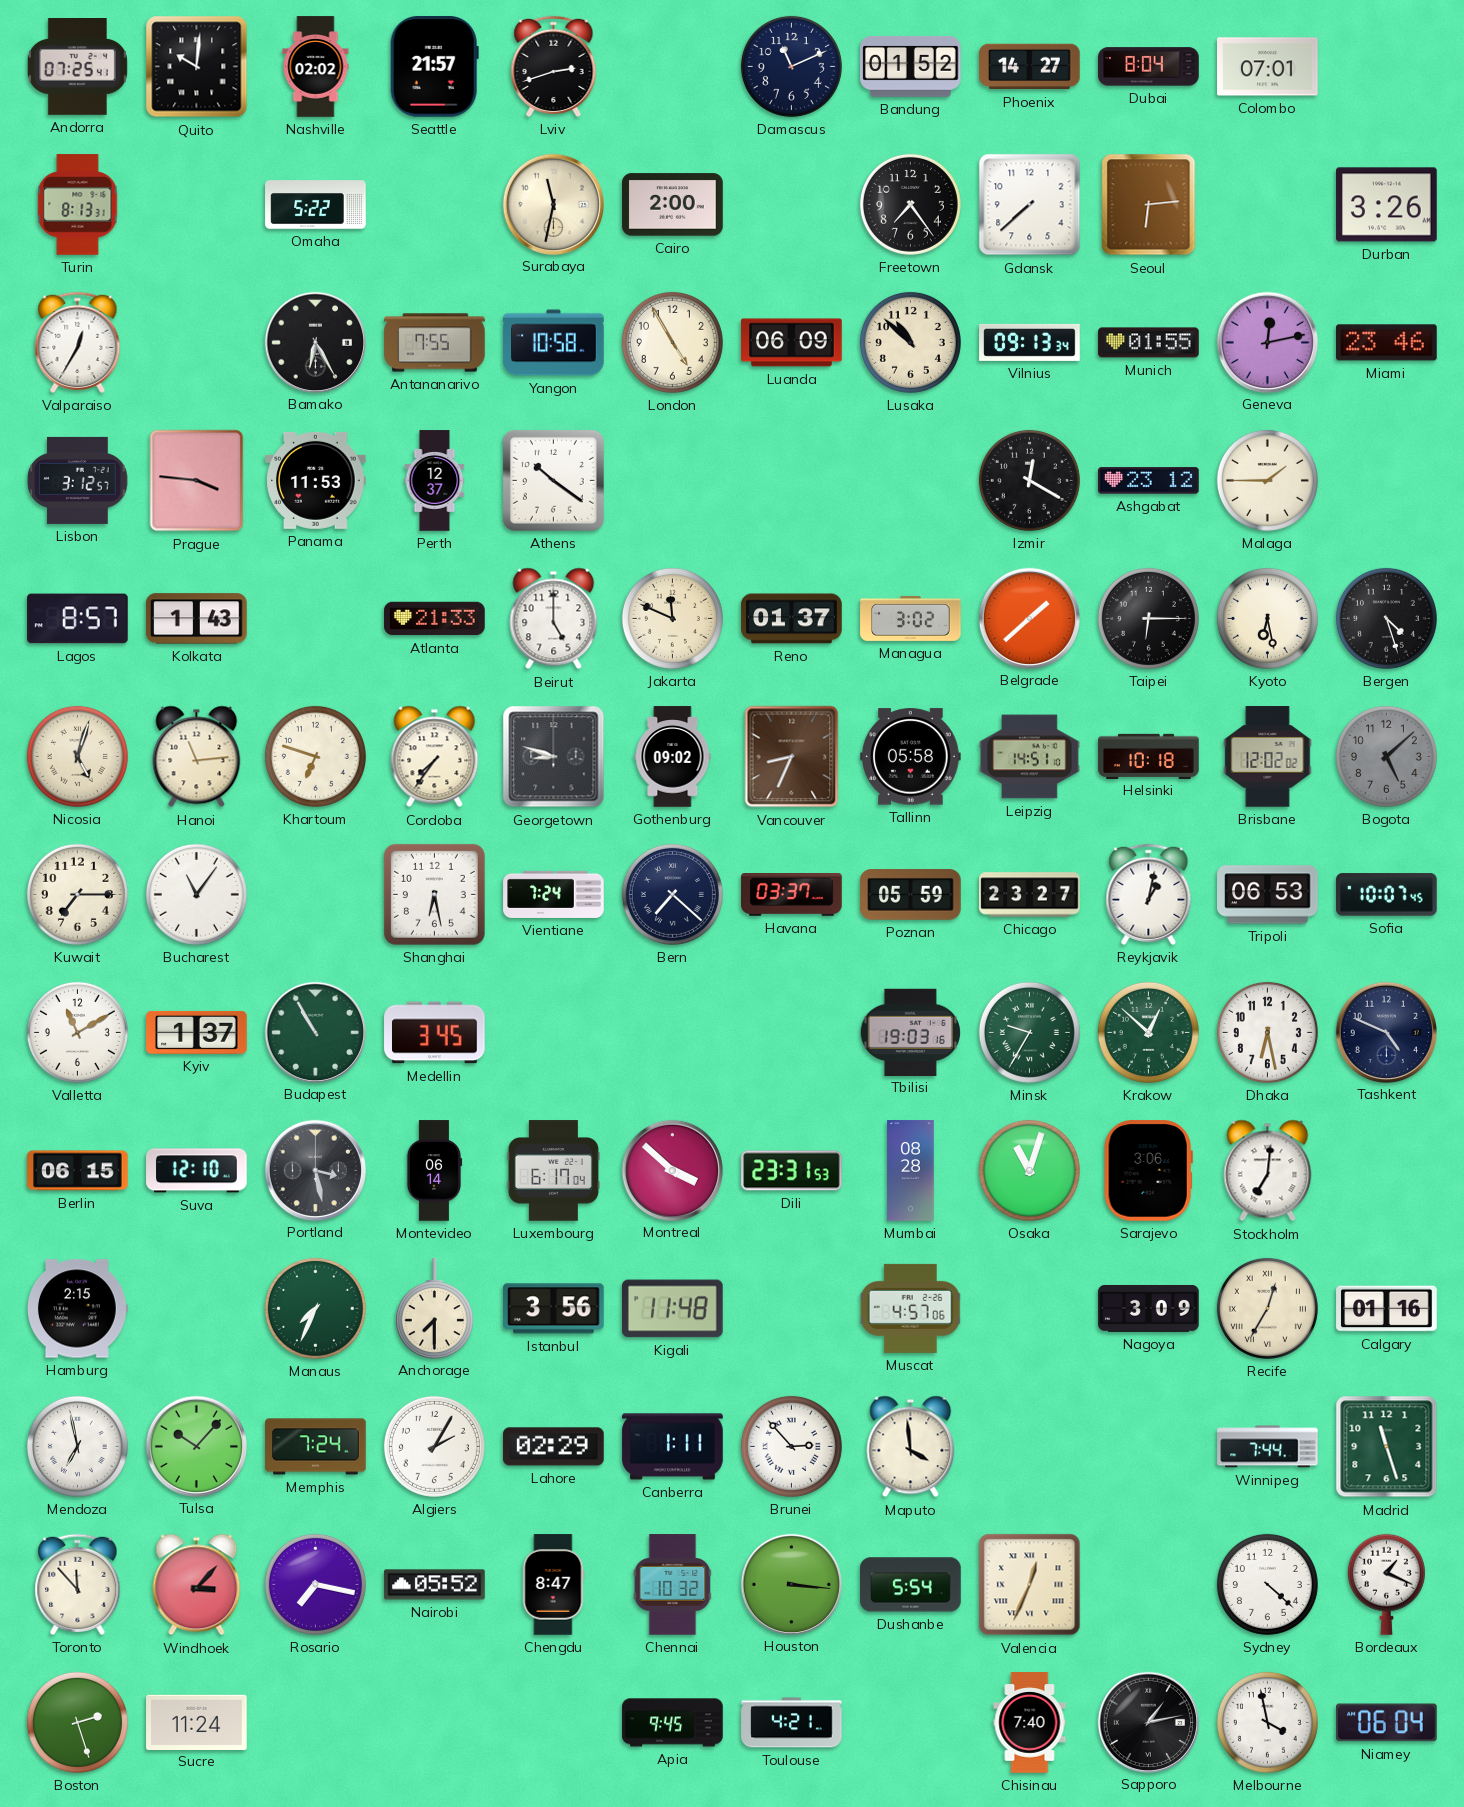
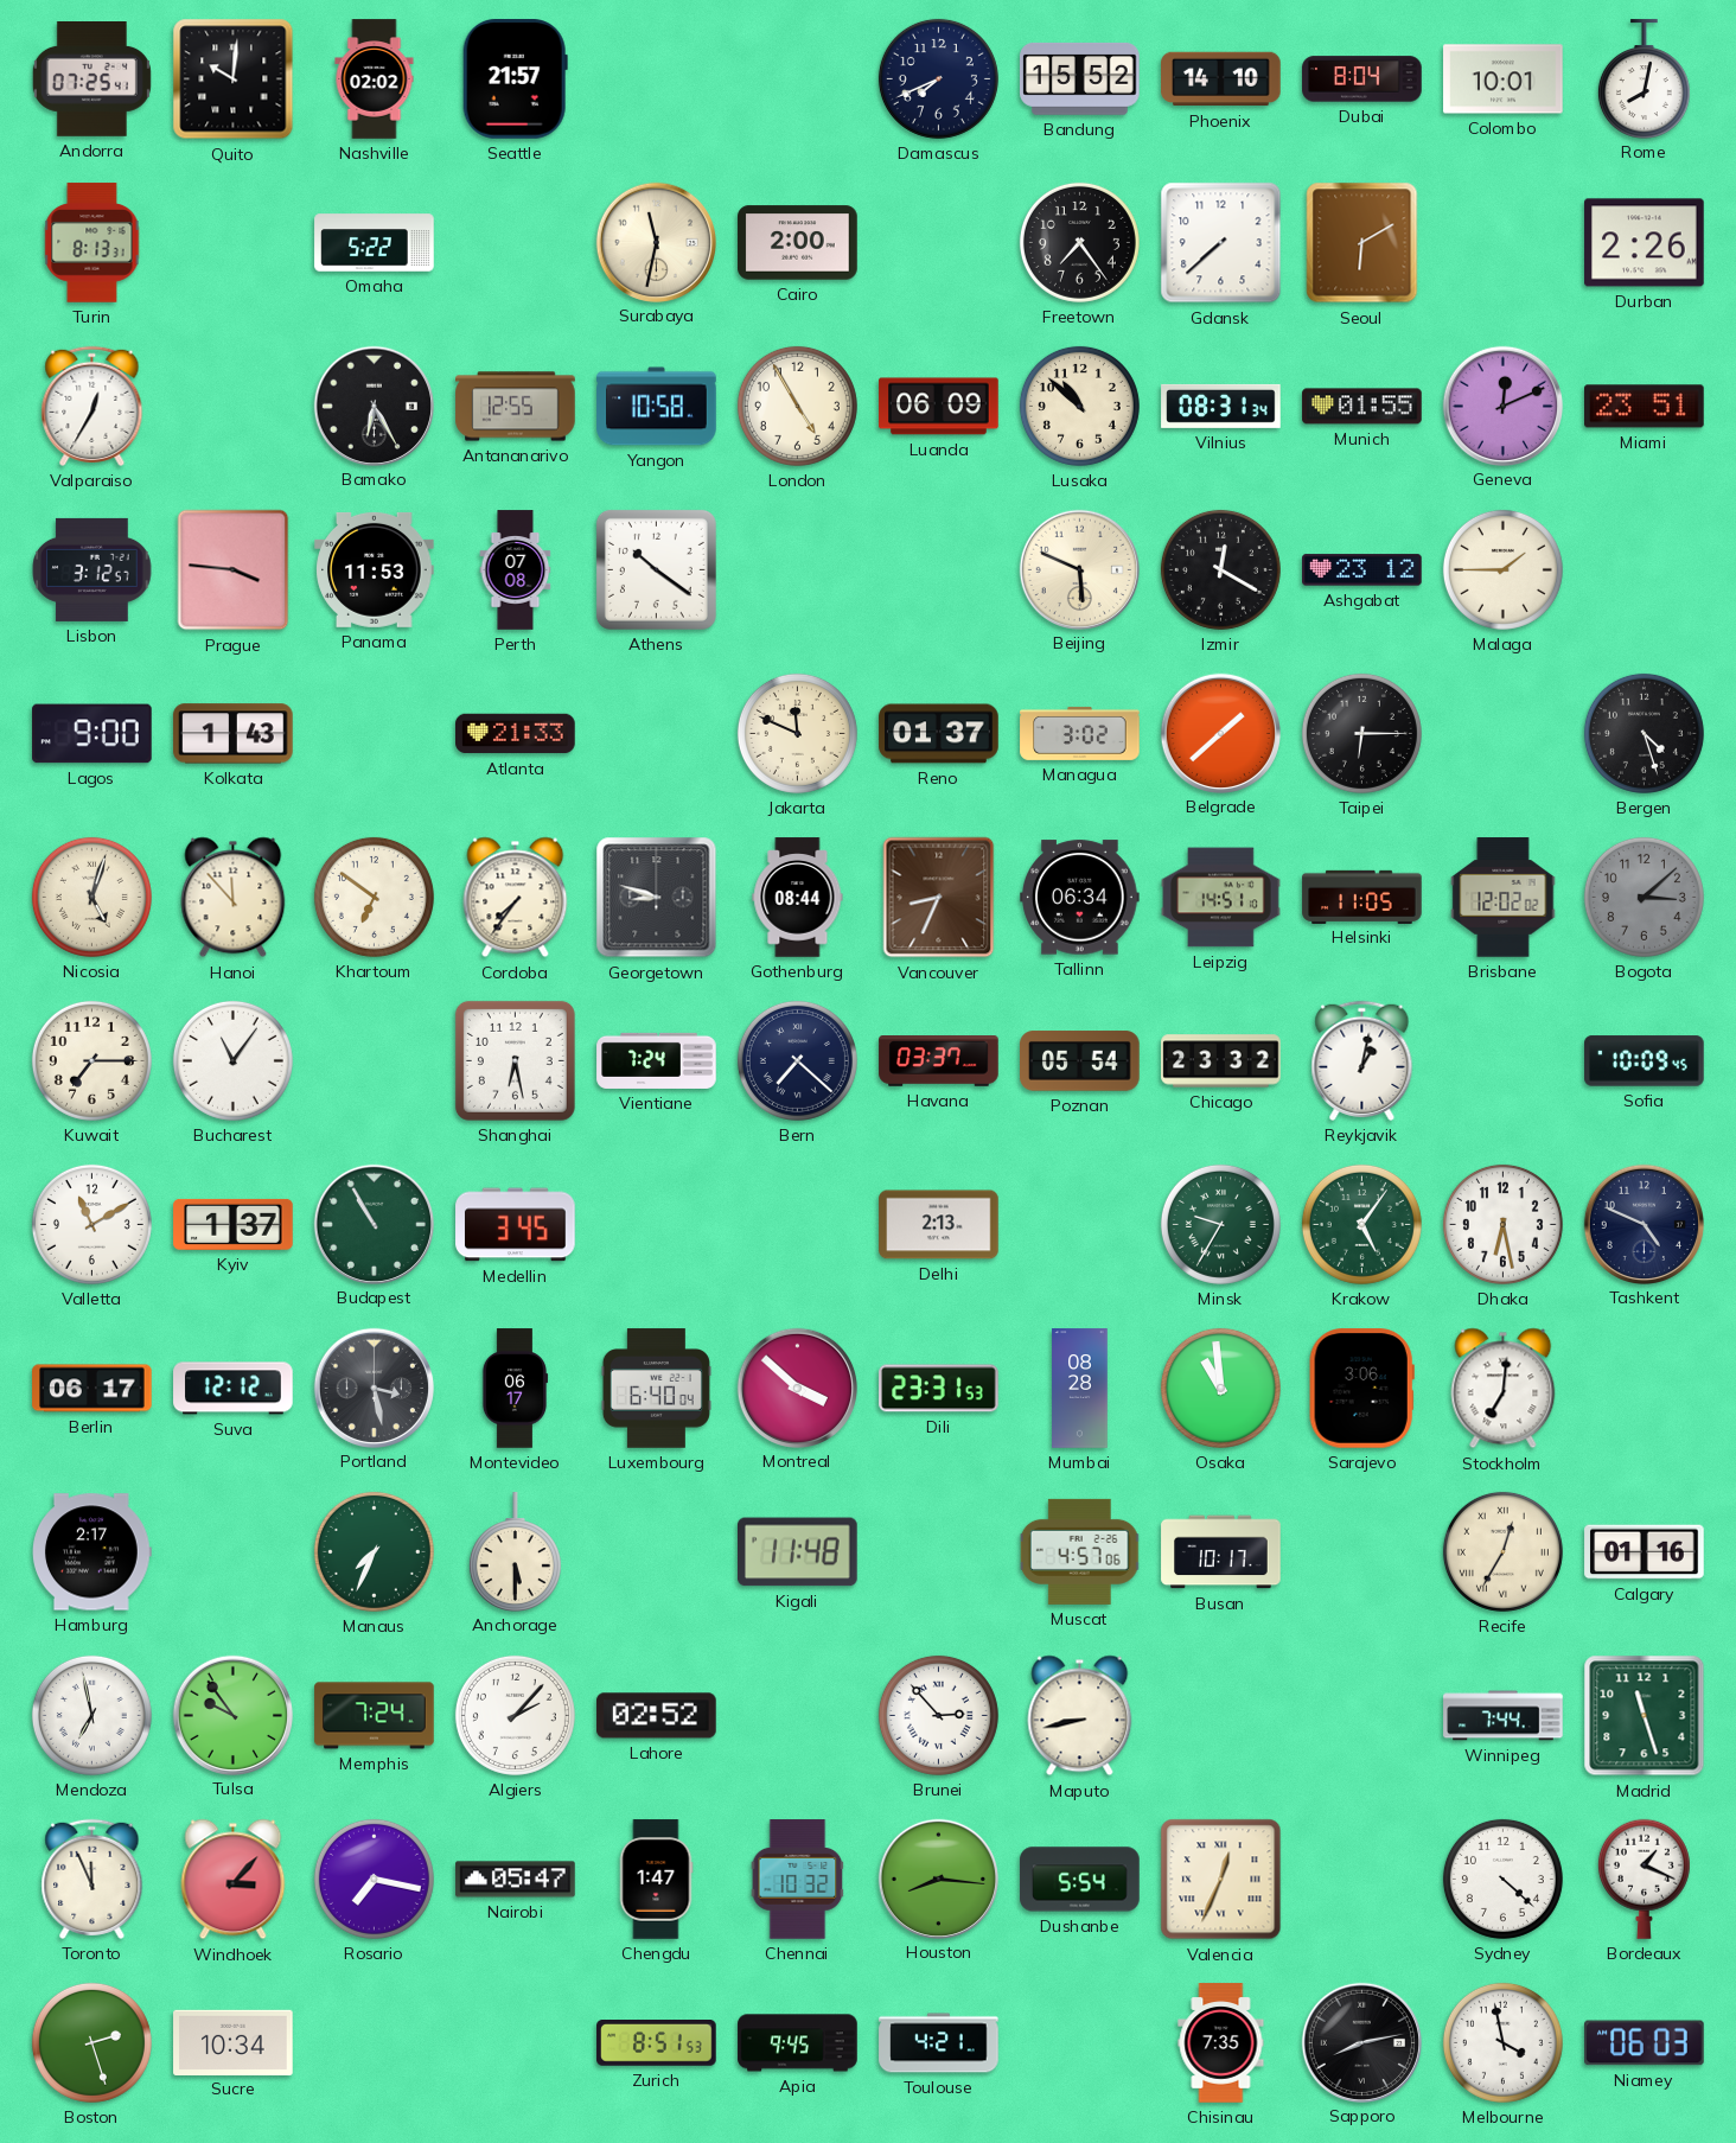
Lviv: 2:42 -> none (554, 66)
Damascus: 11:11 -> 7:41 (938, 78)
Bandung: 01:52 -> 15:52 (1080, 78)
Phoenix: 14:27 -> 14:10 (1221, 79)
Colombo: 07:01 -> 10:01 (1504, 79)
Rome: none -> 8:02 (1644, 78)
Seoul: 6:14 -> 6:10 (1362, 243)
Durban: 3:26 -> 2:26 (1645, 243)
Antananarivo: 7:55 -> 12:55 (516, 407)
Vilnius: 09:13 -> 08:31 (1221, 406)
Geneva: 12:13 -> 12:11 (1502, 406)
Miami: 23:46 -> 23:51 (1645, 407)
Perth: 12:37 -> 07:08 (516, 570)
Beijing: none -> 5:49 (1079, 569)
Lagos: 8:57 -> 9:00 (92, 734)
Beirut: 5:00 -> none (554, 619)
Kyoto: 6:28 -> none (1267, 618)
Hanoi: 11:14 -> 11:53 (234, 898)
Khartoum: 6:48 -> 6:51 (374, 897)
Gothenburg: 09:02 -> 08:44 (798, 898)
Tallinn: 05:58 -> 06:34 (1080, 898)
Helsinki: 10:18 -> 11:05 (1362, 897)
Bogota: 5:08 -> 3:08 (1644, 897)
Poznan: 05:59 -> 05:54 (1080, 1061)
Chicago: 23:27 -> 23:32 (1221, 1061)
Tripoli: 06:53 -> none (1268, 895)
Sofia: 10:07 -> 10:09 (1645, 1061)
Delhi: none -> 2:13 (939, 1225)
Tbilisi: 19:03 -> none (910, 1032)
Krakow: 12:52 -> 5:06 (1361, 1224)
Berlin: 06:15 -> 06:17 (92, 1389)
Suva: 12:10 -> 12:12 (234, 1389)
Montevideo: 06:14 -> 06:17 (515, 1389)
Luxembourg: 6:17 -> 6:40 (656, 1389)
Osaka: 11:03 -> 10:59 (1220, 1388)
Hamburg: 2:15 -> 2:17 (92, 1552)
Anchorage: 7:30 -> 5:30 (515, 1551)
Istanbul: 3:56 -> none (554, 1309)
Busan: none -> 10:17 (1221, 1552)
Nagoya: 3:09 -> none (1149, 1308)
Tulsa: 10:07 -> 9:54 (232, 1715)
Algiers: 2:05 -> 2:07 (515, 1715)
Lahore: 02:29 -> 02:52 (657, 1716)
Canberra: 1:11 -> none (673, 1447)
Maputo: 3:59 -> 8:43 (1080, 1716)
Toronto: 11:53 -> 11:56 (92, 1879)
Nairobi: 05:52 -> 05:47 (516, 1880)
Chengdu: 8:47 -> 1:47 (656, 1880)
Houston: 3:16 -> 8:16 (938, 1879)
Sucre: 11:24 -> 10:34 (234, 2042)
Zurich: none -> 8:51 (657, 2043)
Chisinau: 7:40 -> 7:35 (1221, 2043)
Sapporo: 1:13 -> 8:13 (1361, 2042)
Niamey: 06:04 -> 06:03 (1645, 2043)
